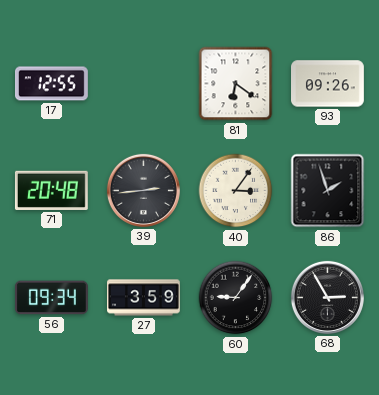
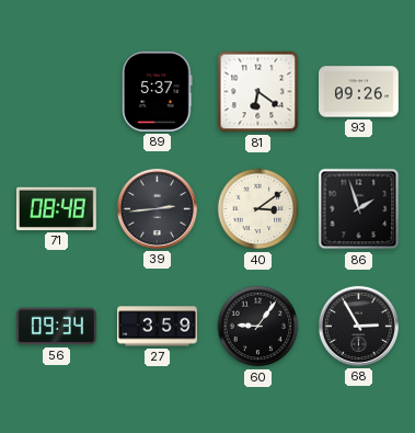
17: 12:55 -> none (52, 84)
89: none -> 5:37 (158, 91)
71: 20:48 -> 08:48 (56, 208)
40: 3:06 -> 3:09 (258, 209)
